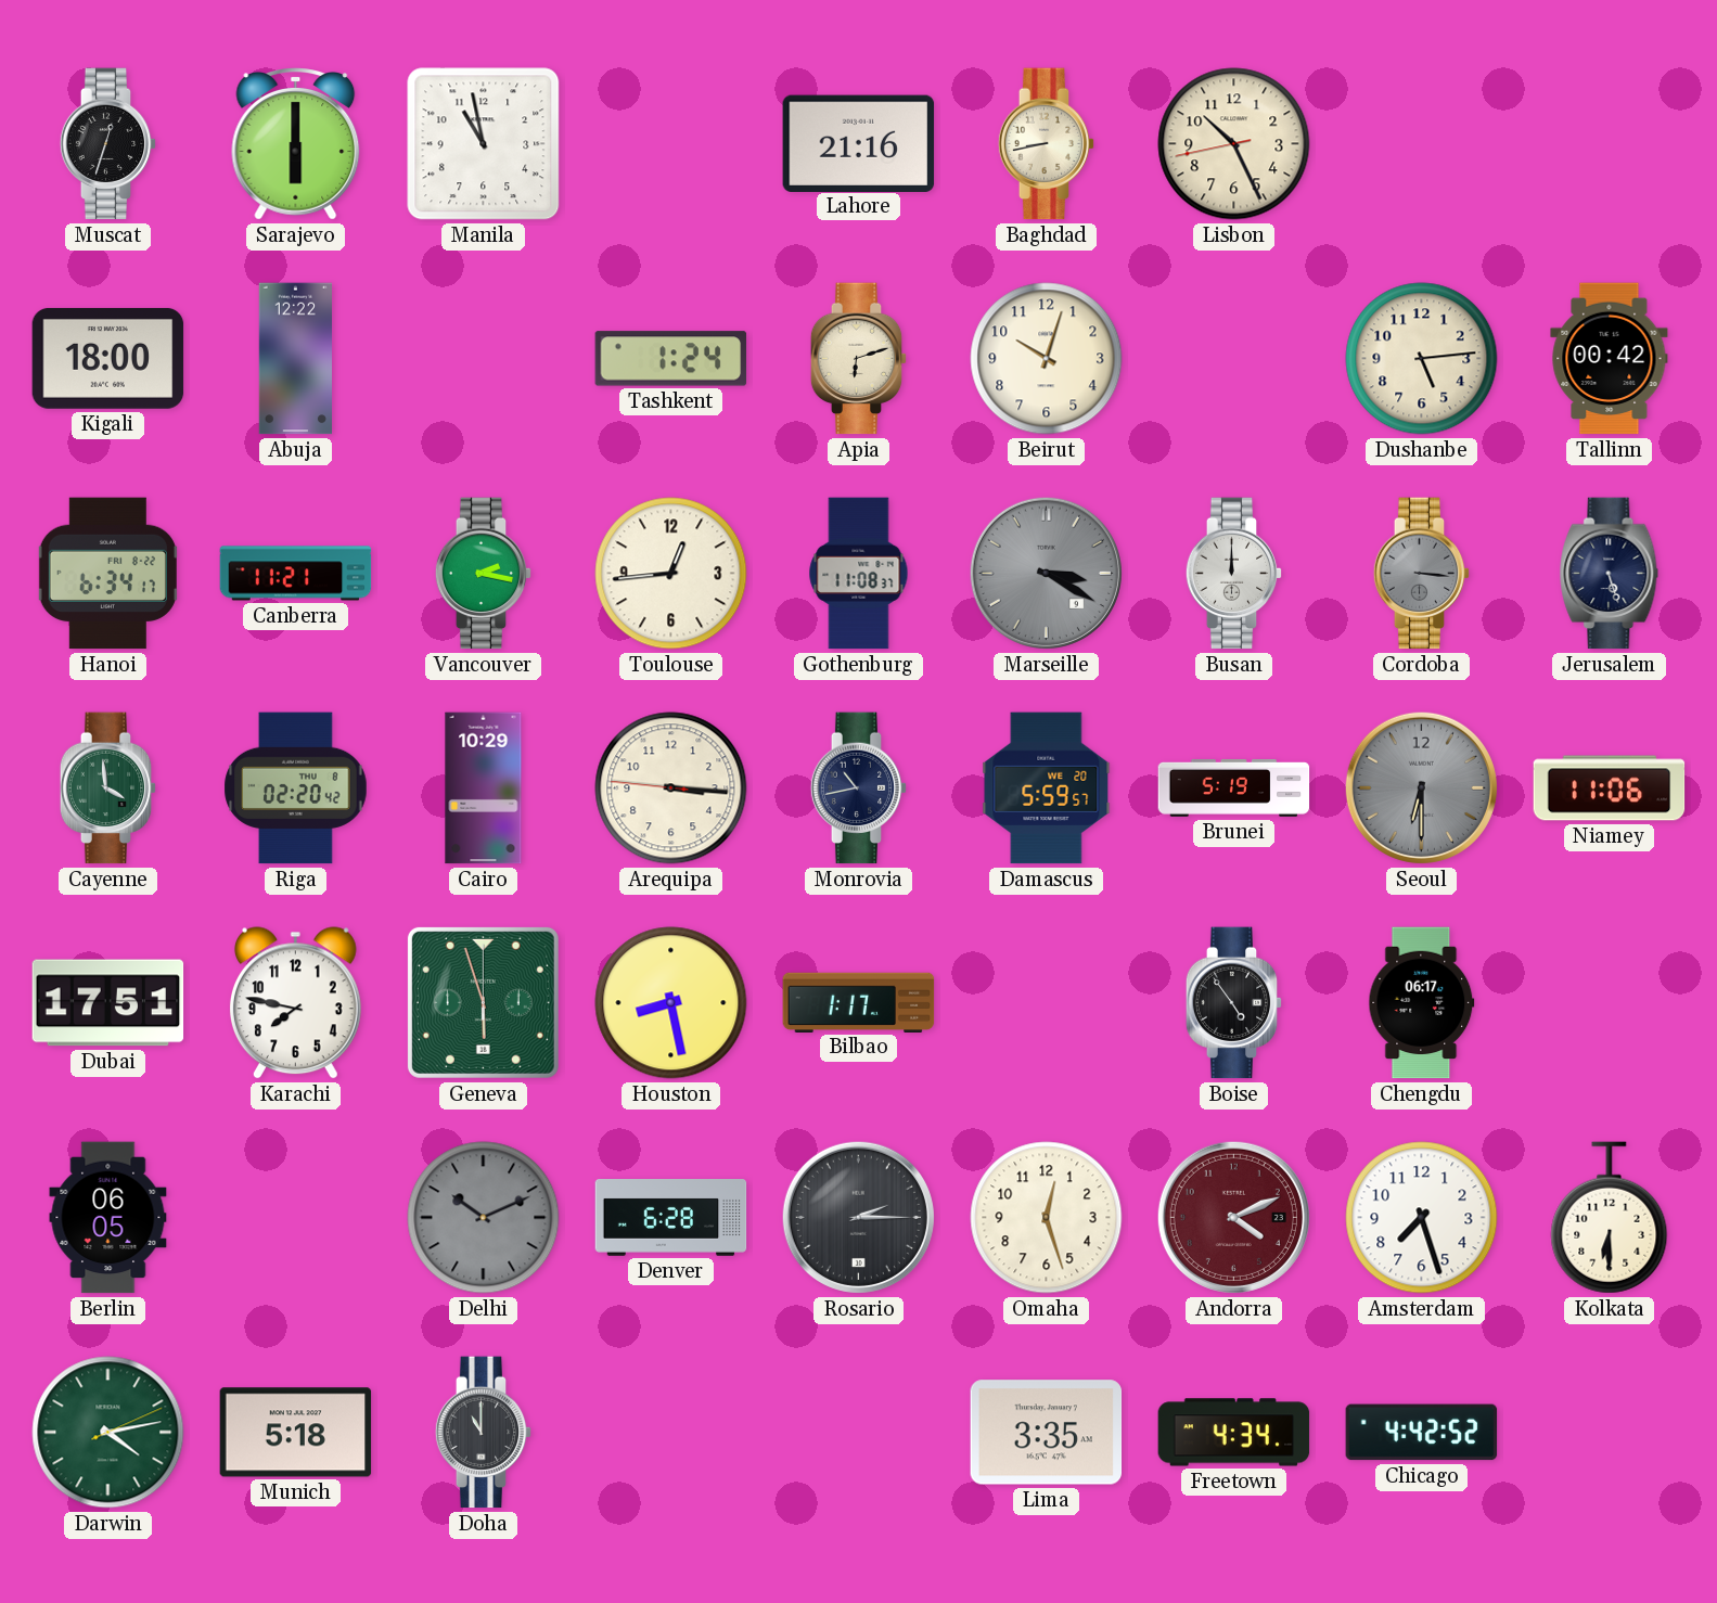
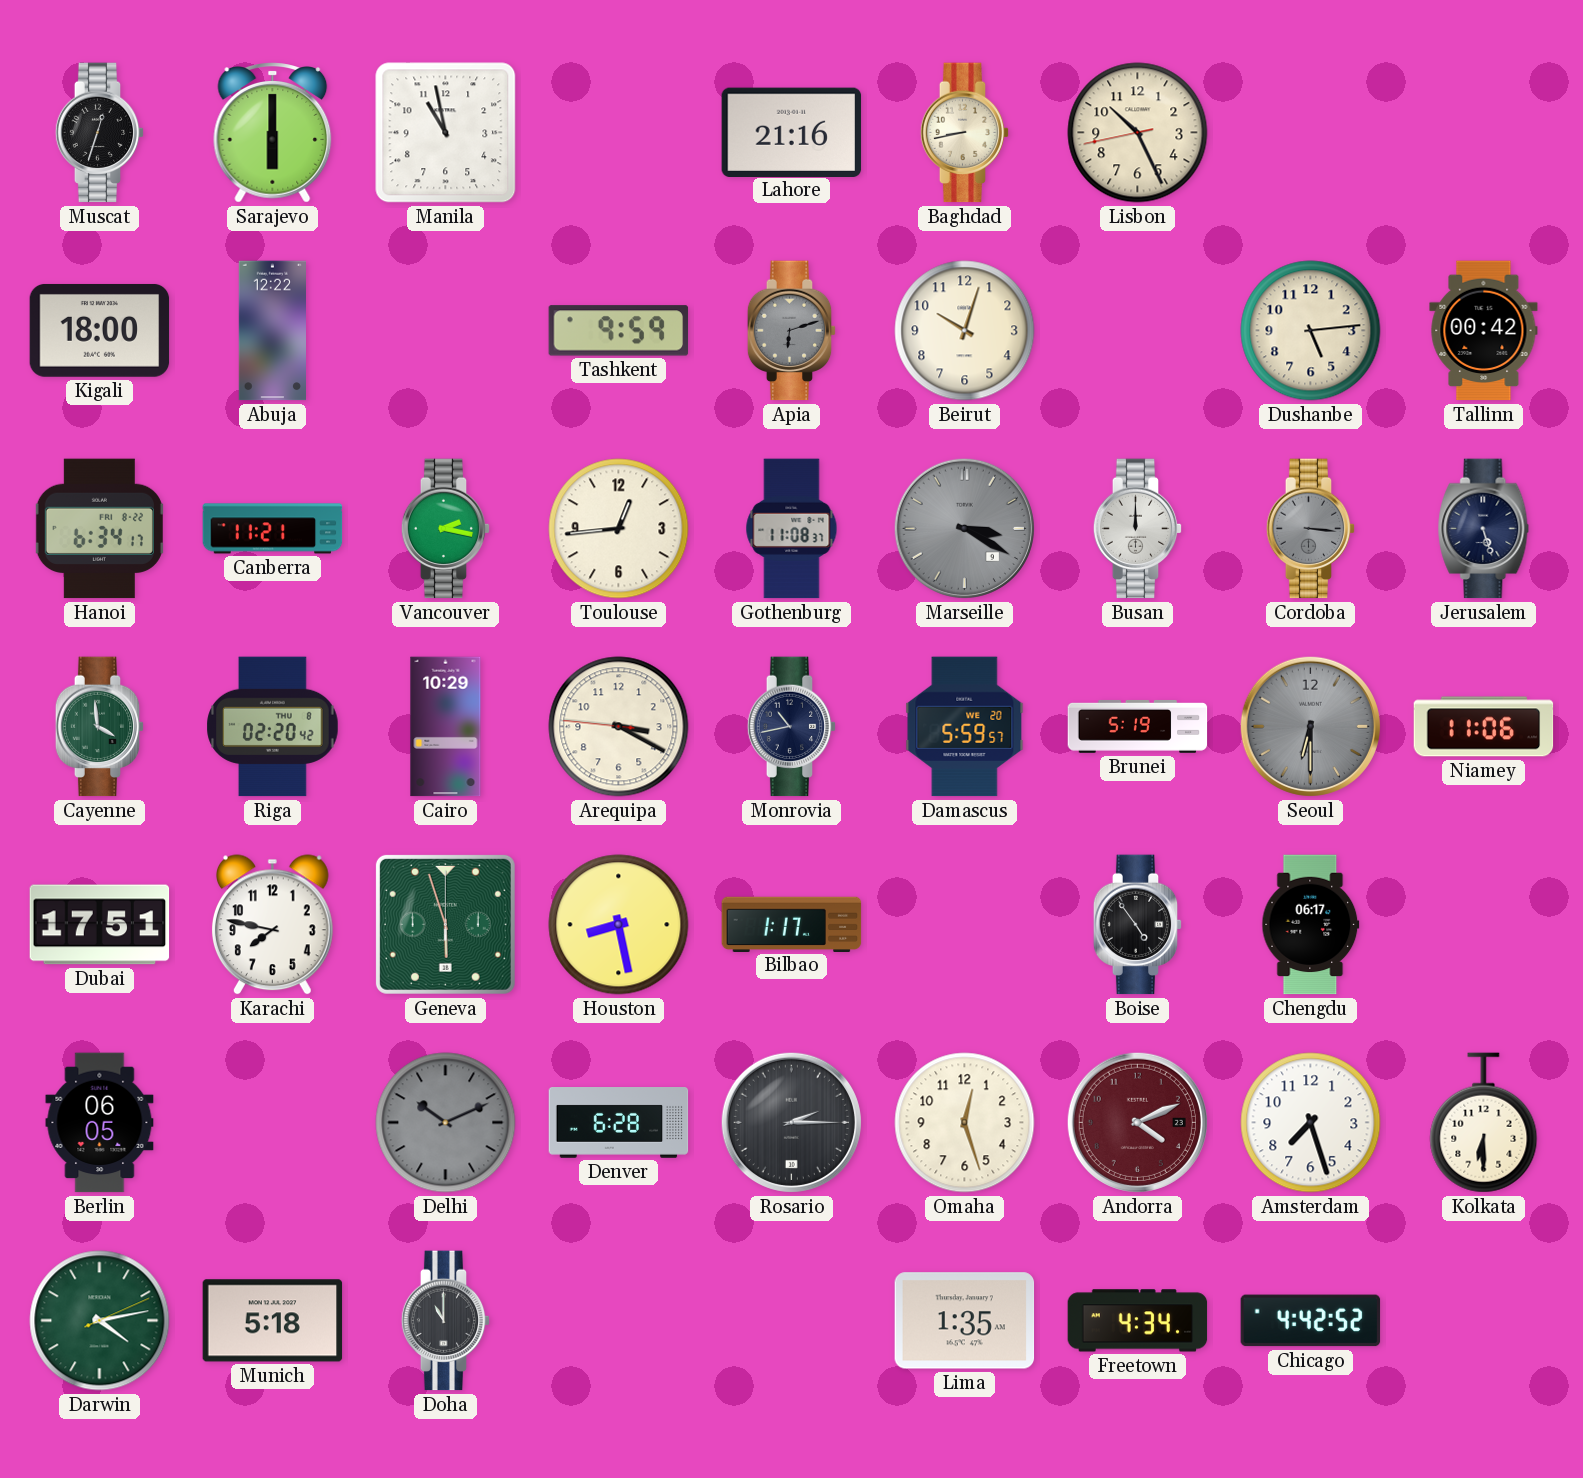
Tashkent: 1:24 -> 9:59 (619, 331)
Apia dial: cream -> grey (792, 331)
Arequipa: 3:15 -> 3:19 (619, 727)
Lima: 3:35 -> 1:35 (965, 1321)
